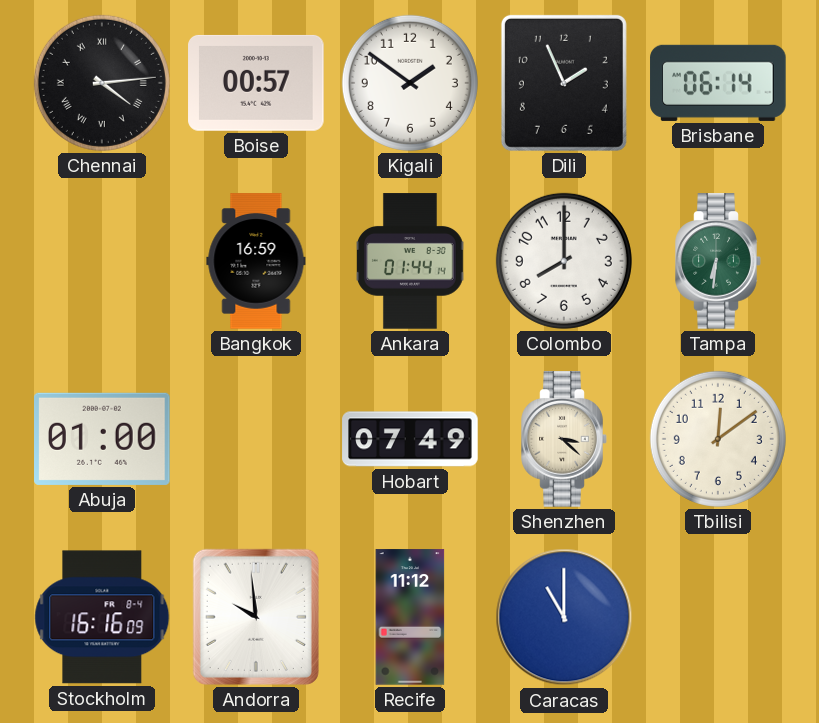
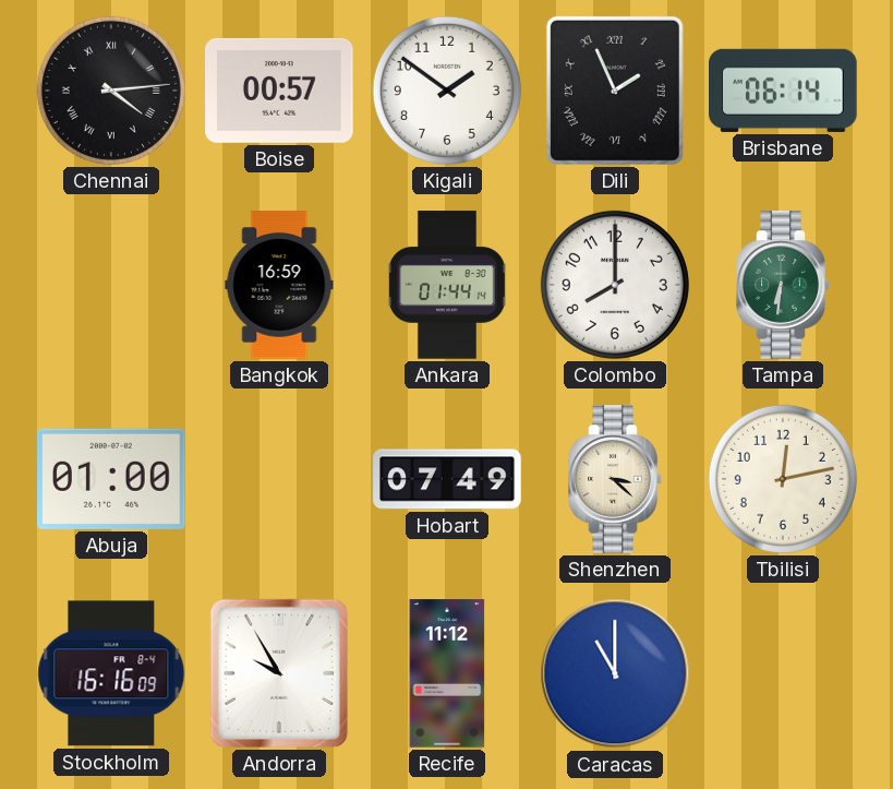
Dili numerals: Arabic -> Roman (615, 91)
Tbilisi: 12:09 -> 12:13 (783, 479)
Andorra: 9:59 -> 9:55 (279, 673)
